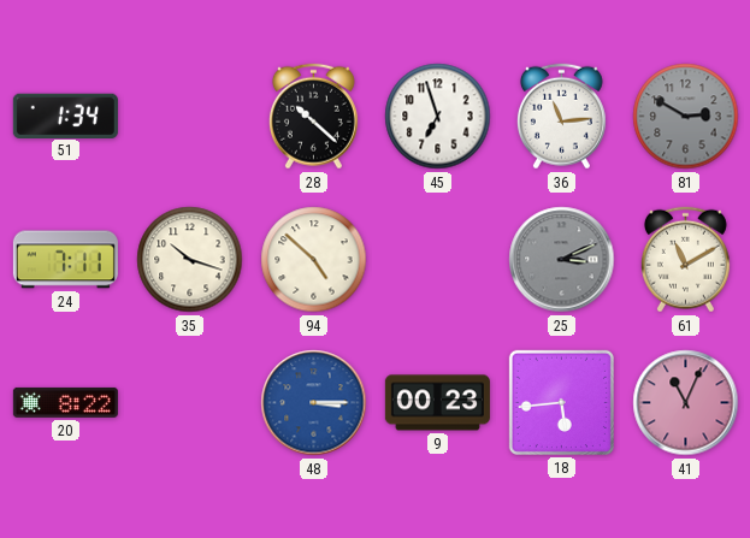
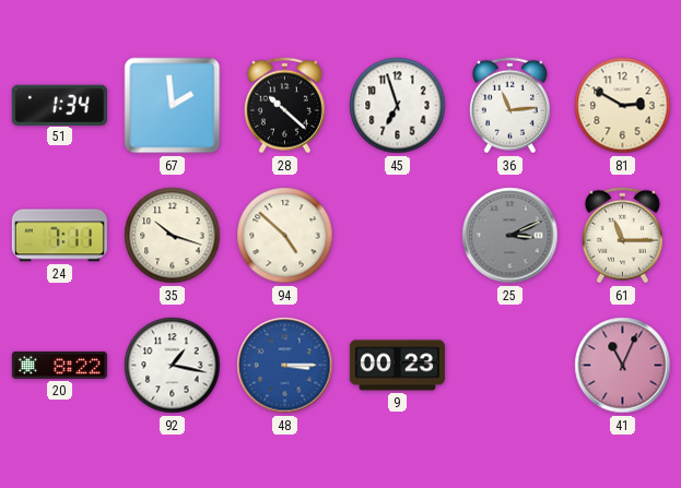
67: none -> 1:59 (173, 106)
81 dial: grey -> cream (623, 106)
61: 11:10 -> 11:15 (622, 236)
92: none -> 1:17 (173, 366)
18: 5:44 -> none (561, 402)
